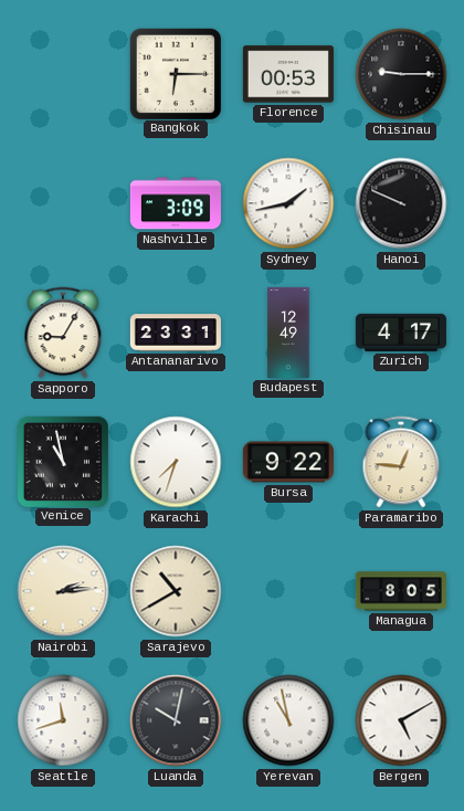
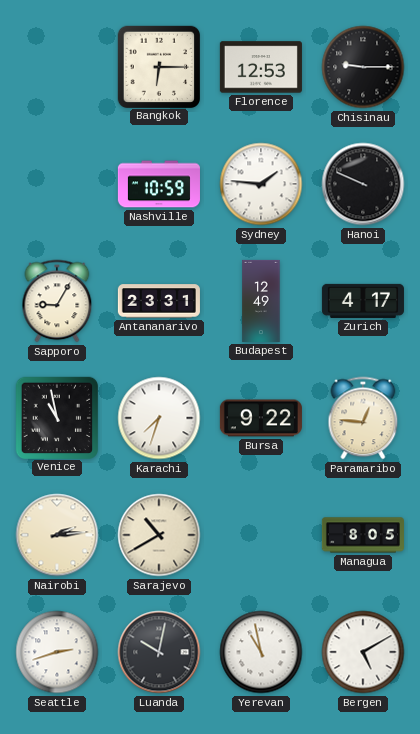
Florence: 00:53 -> 12:53 (261, 67)
Nashville: 3:09 -> 10:59 (159, 184)
Sydney: 1:43 -> 1:46 (261, 184)
Seattle: 11:42 -> 2:42 (57, 652)
